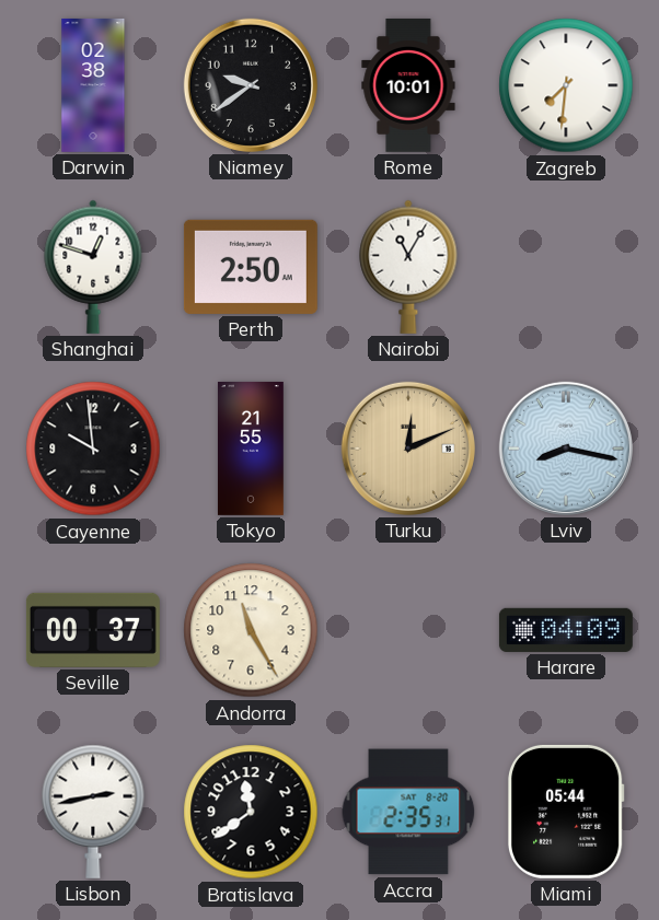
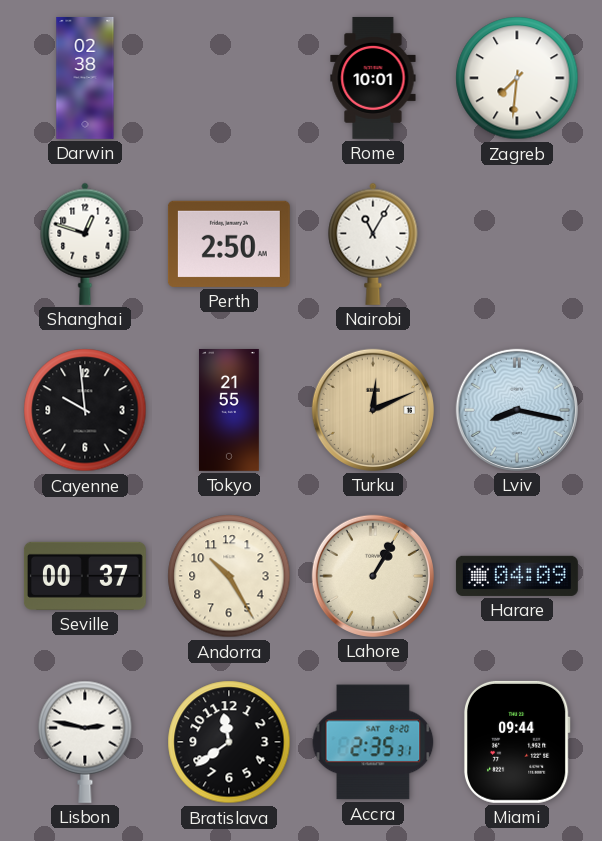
Niamey: 9:39 -> none (251, 85)
Andorra: 11:25 -> 10:25 (229, 576)
Lahore: none -> 1:05 (373, 576)
Lisbon: 2:43 -> 2:47 (85, 742)
Miami: 05:44 -> 09:44 (517, 742)
